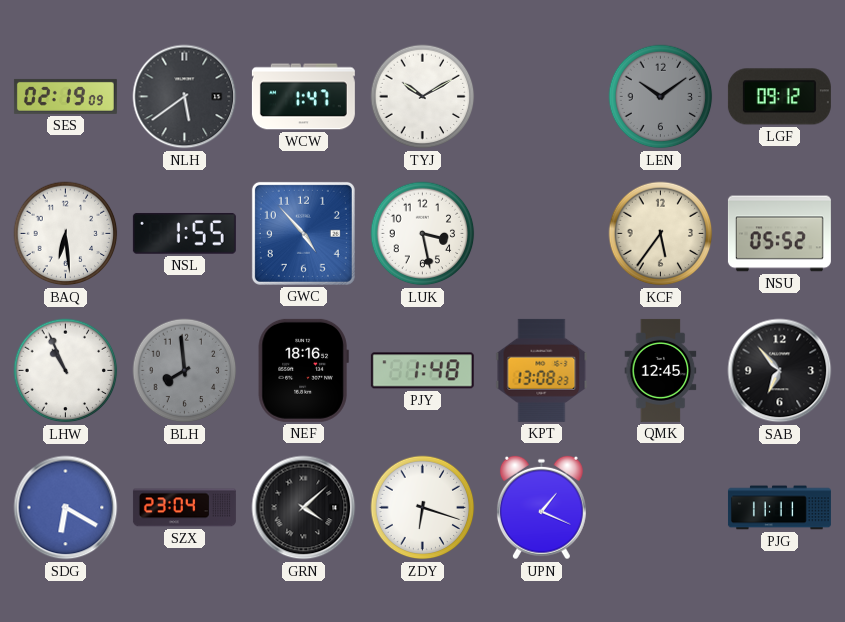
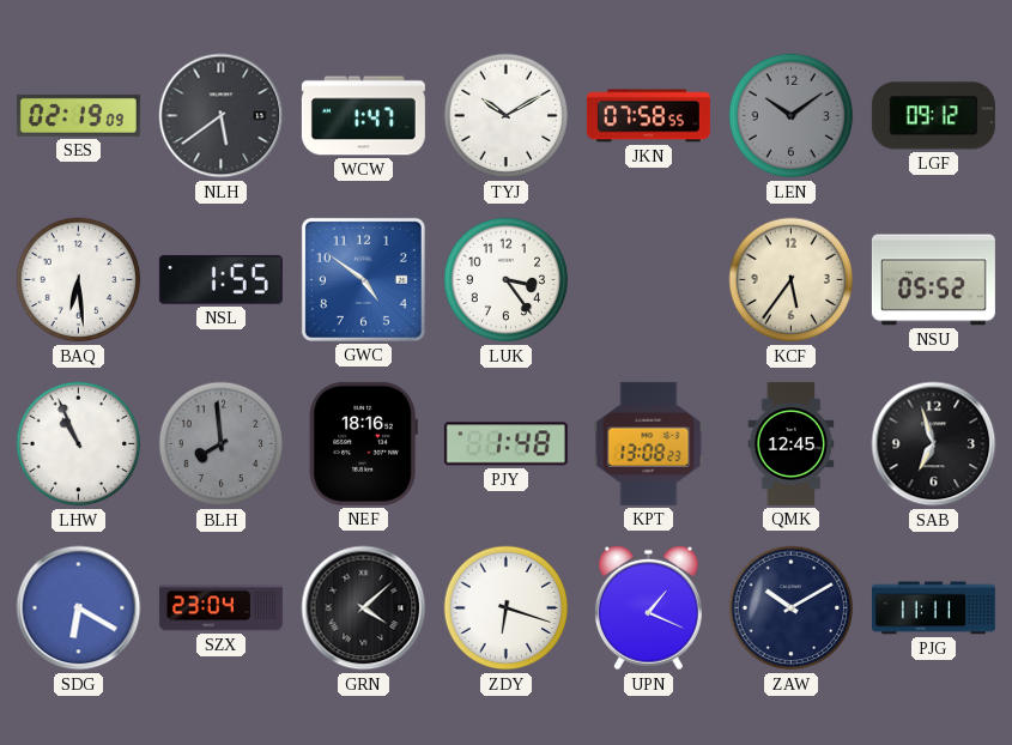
JKN: none -> 07:58 (648, 116)
GWC: 4:53 -> 4:51 (363, 279)
LUK: 3:28 -> 3:24 (507, 280)
SAB: 6:53 -> 6:57 (934, 444)
ZAW: none -> 10:10 (792, 608)
